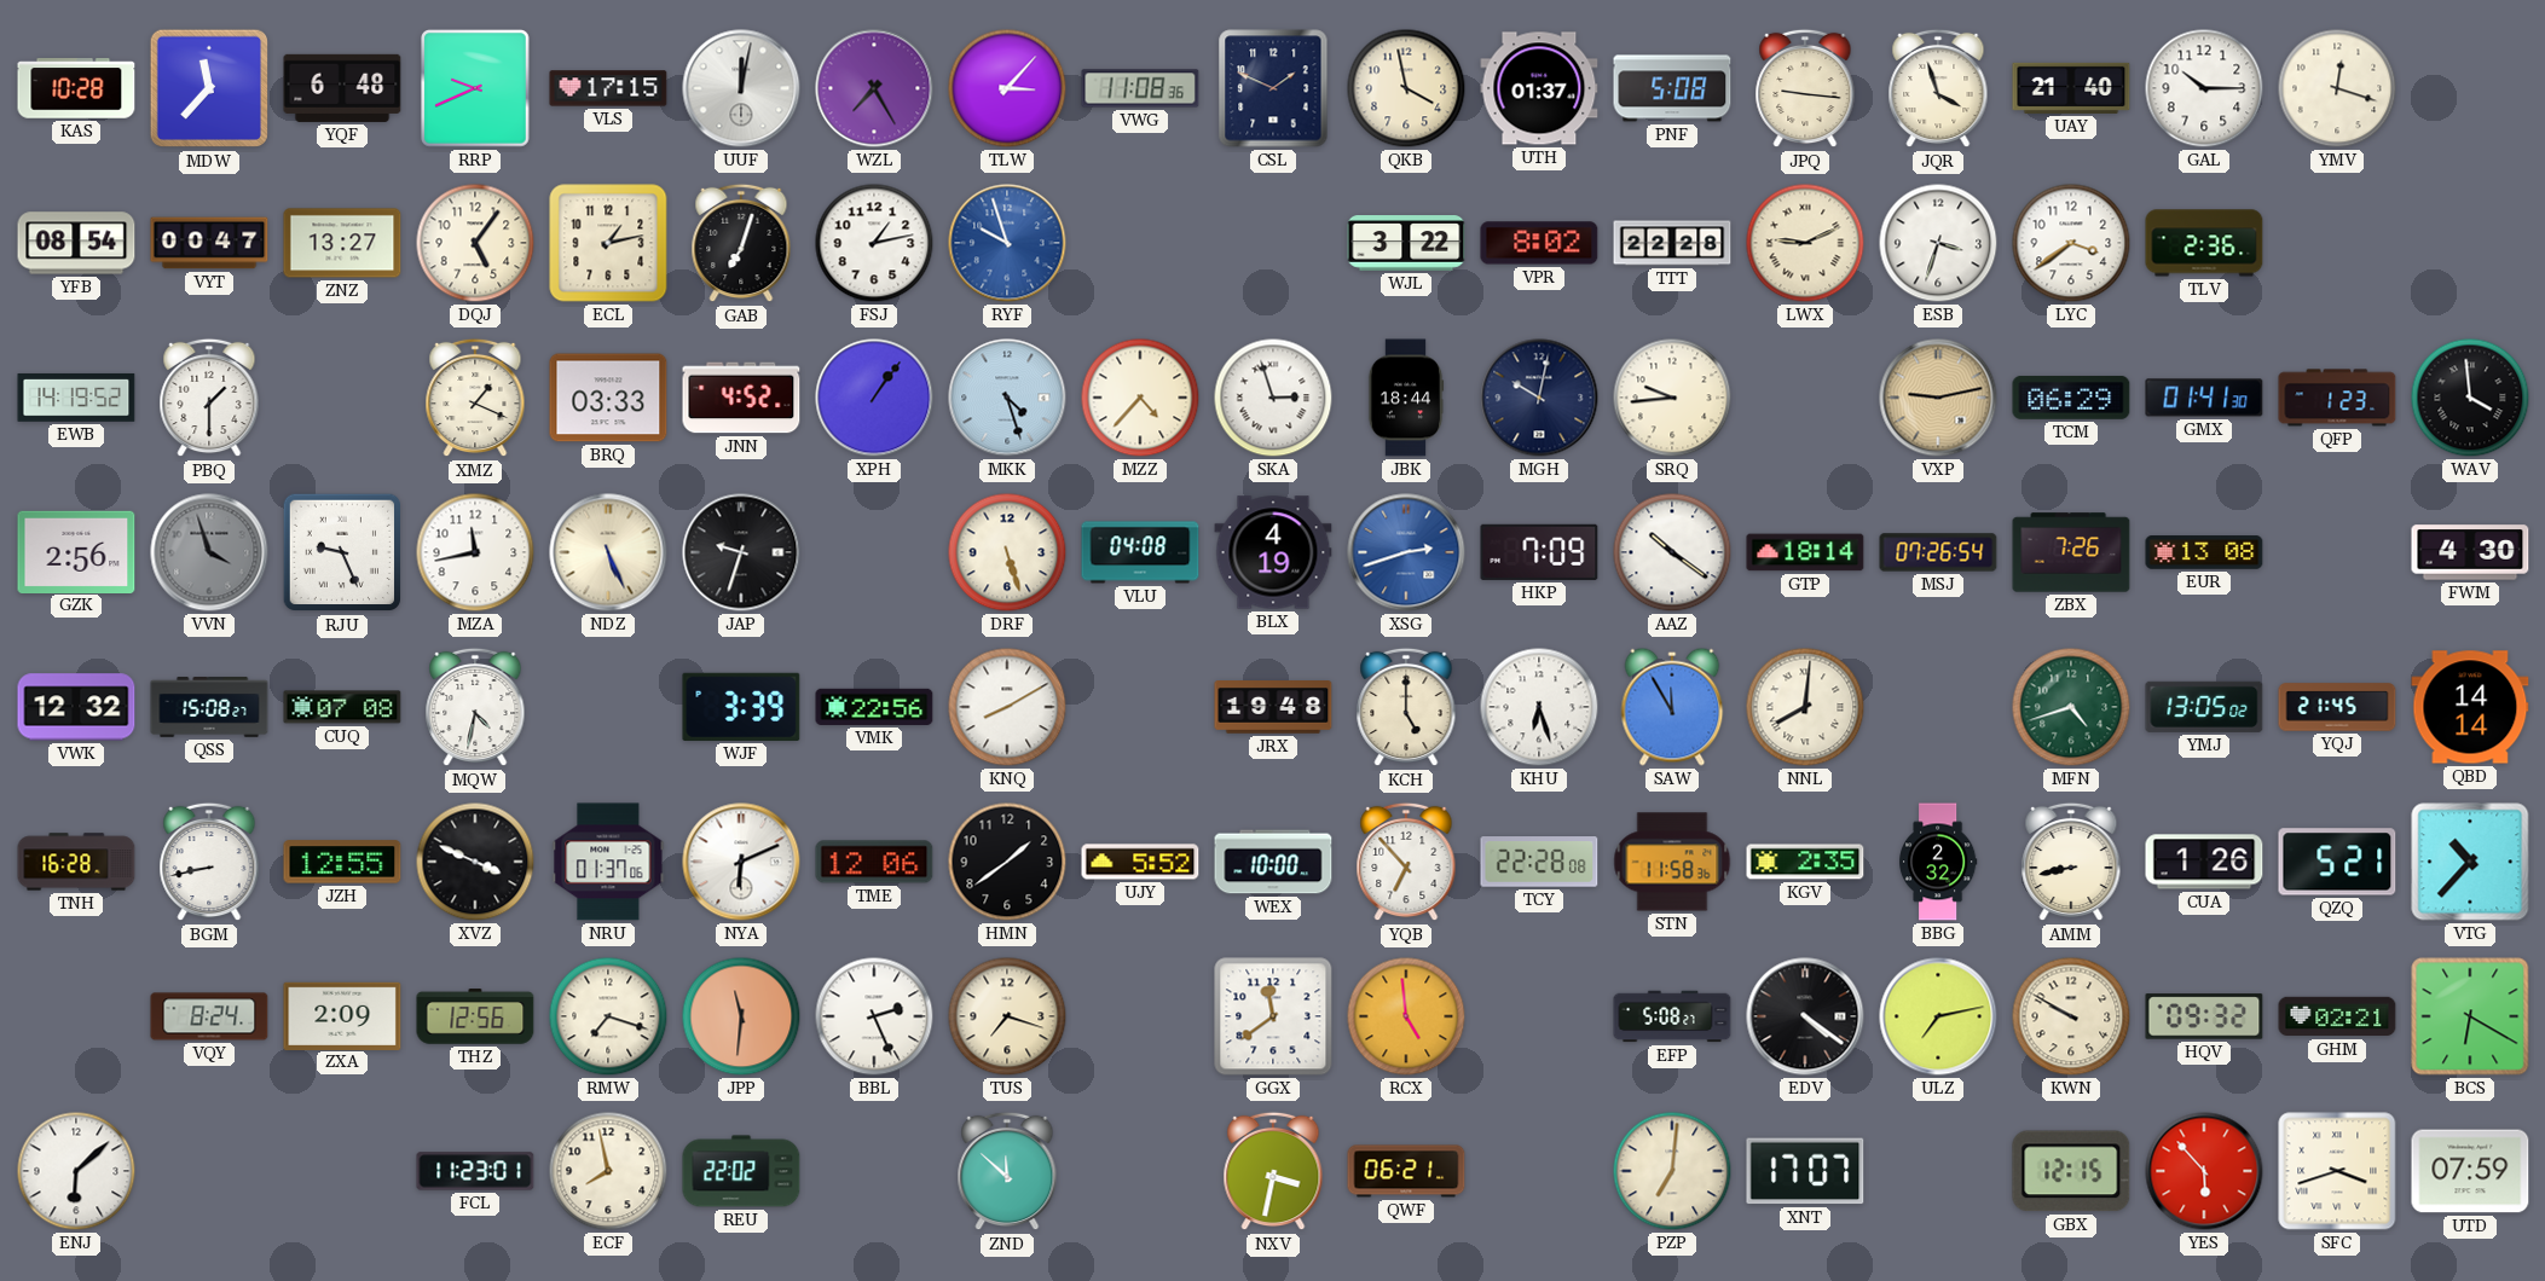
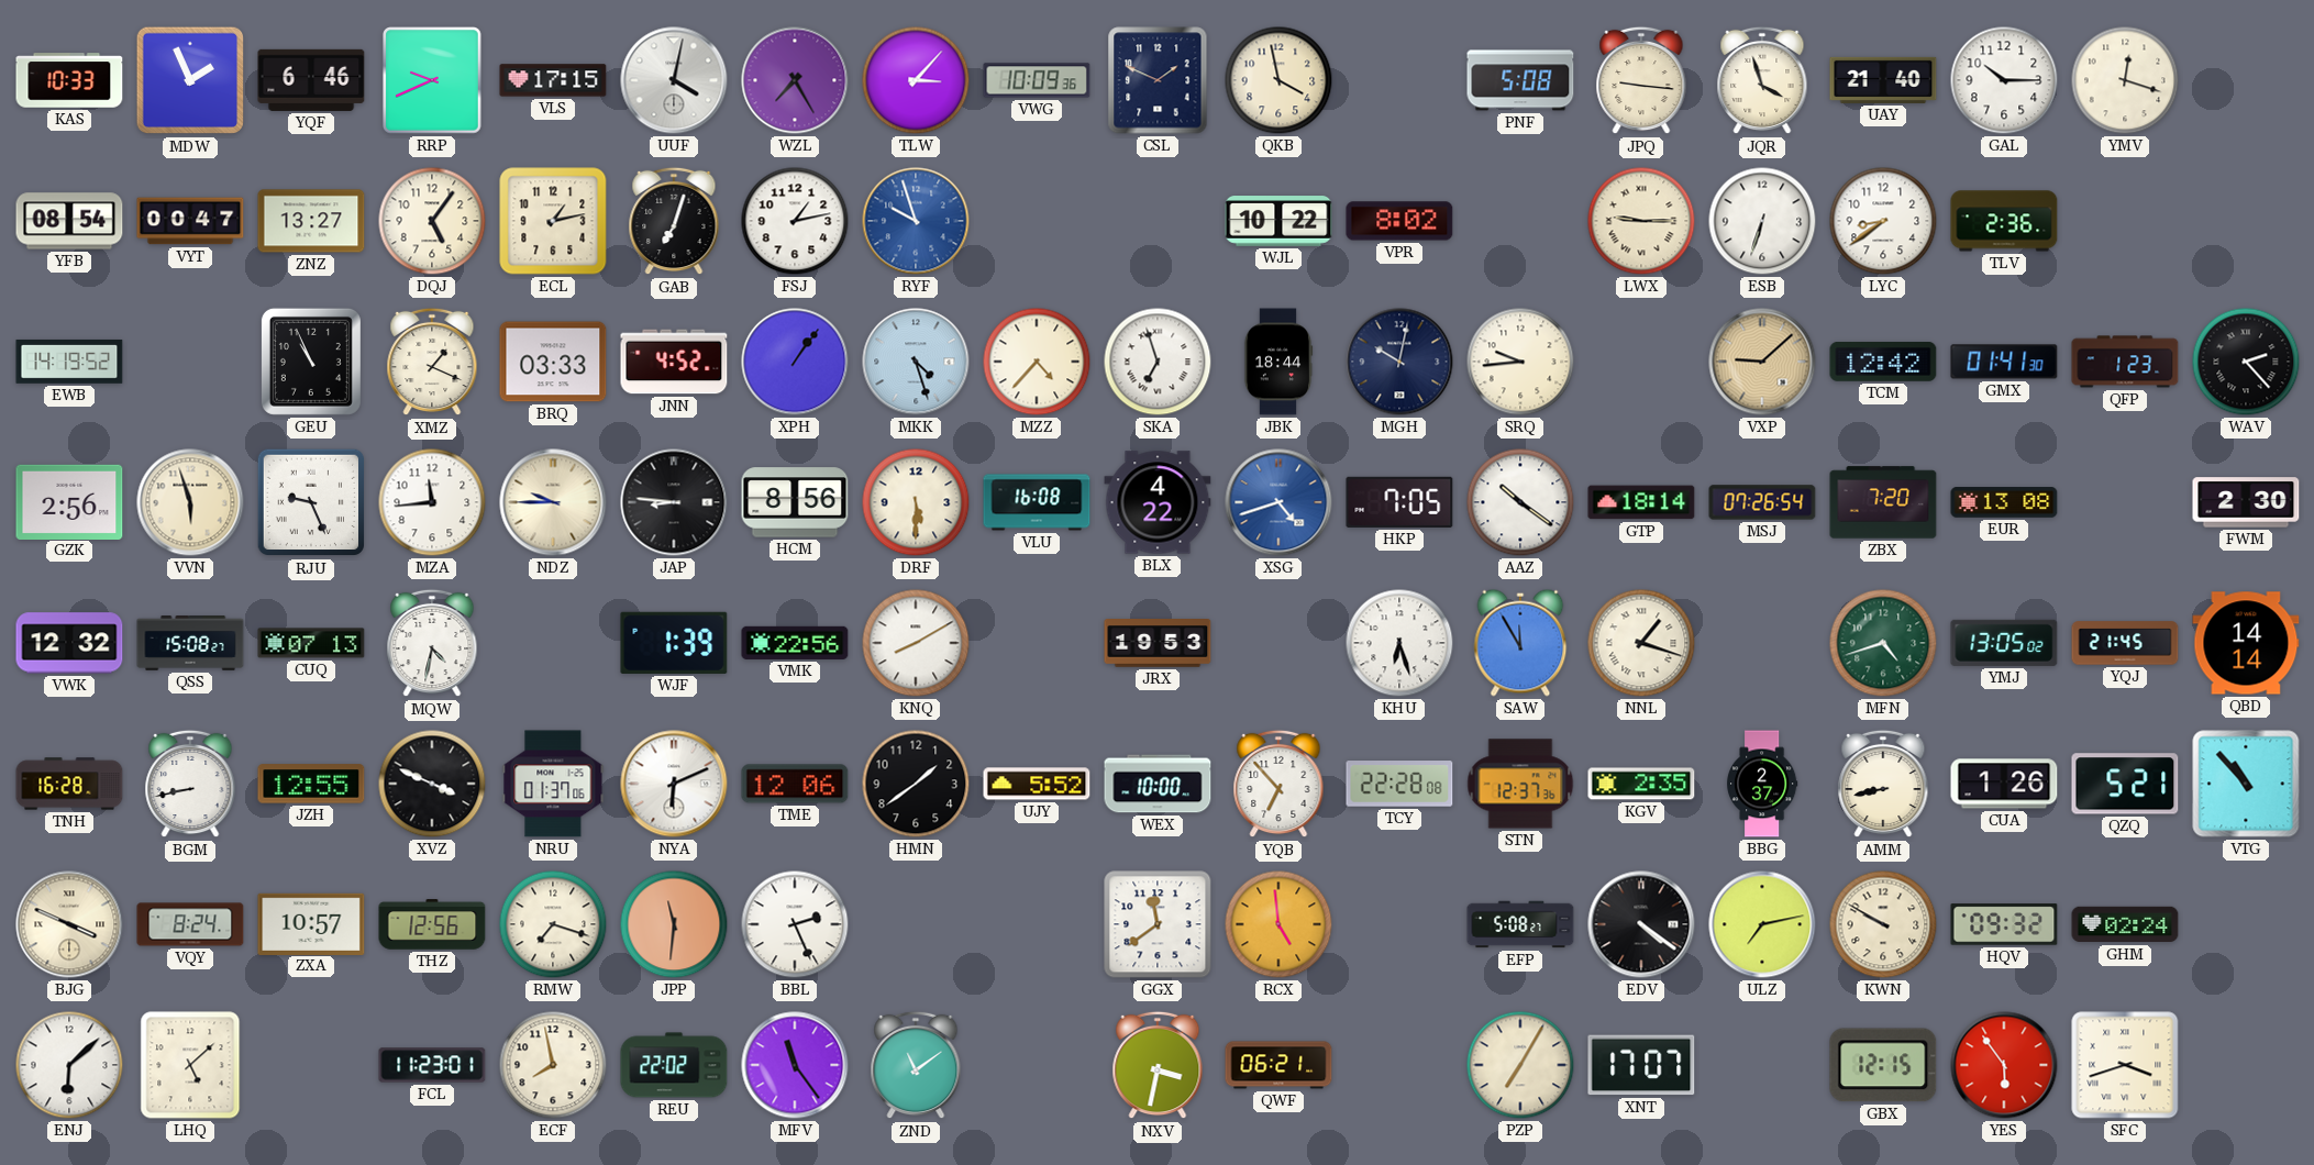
KAS: 10:28 -> 10:33 (69, 80)
MDW: 11:37 -> 1:56 (190, 80)
YQF: 6:48 -> 6:46 (311, 80)
UUF: 12:02 -> 4:02 (674, 80)
VWG: 11:08 -> 10:09 (1037, 80)
UTH: 01:37 -> none (1539, 88)
WJL: 3:22 -> 10:22 (1278, 221)
TTT: 22:28 -> none (1672, 243)
LWX: 9:11 -> 9:15 (1641, 221)
ESB: 3:33 -> 6:33 (1762, 221)
LYC: 3:39 -> 8:39 (1883, 221)
PBQ: 1:30 -> none (209, 398)
GEU: none -> 10:56 (311, 362)
SKA: 2:57 -> 6:57 (1158, 362)
VXP: 9:13 -> 9:08 (1762, 362)
TCM: 06:29 -> 12:42 (1883, 362)
WAV: 3:59 -> 2:23 (2246, 362)
VVN: 3:57 -> 5:57 (190, 502)
VVN dial: grey -> cream (190, 502)
MZA: 11:43 -> 11:44 (432, 502)
NDZ: 5:26 -> 9:45 (553, 502)
JAP: 9:33 -> 8:46 (674, 502)
HCM: none -> 8:56 (795, 502)
DRF: 5:27 -> 5:30 (916, 502)
VLU: 04:08 -> 16:08 (1037, 502)
BLX: 4:19 -> 4:22 (1158, 502)
XSG: 2:42 -> 4:42 (1278, 502)
HKP: 7:09 -> 7:05 (1399, 502)
ZBX: 7:26 -> 7:20 (1883, 502)
FWM: 4:30 -> 2:30 (2246, 502)
CUQ: 07:08 -> 07:13 (311, 643)
WJF: 3:39 -> 1:39 (674, 643)
JRX: 19:48 -> 19:53 (1158, 644)
KCH: 5:00 -> none (1406, 707)
NNL: 8:01 -> 1:18 (1641, 643)
STN: 11:58 -> 12:37 (1520, 784)
BBG: 2:32 -> 2:37 (1762, 784)
VTG: 10:37 -> 10:53 (2246, 784)
BJG: none -> 3:49 (69, 924)
ZXA: 2:09 -> 10:57 (311, 923)
TUS: 7:18 -> none (1007, 1016)
GHM: 02:21 -> 02:24 (2125, 924)
BCS: 6:20 -> none (2470, 1016)
LHQ: none -> 5:08 (190, 1065)
MFV: none -> 11:24 (795, 1065)
ZND: 11:52 -> 11:09 (916, 1065)
PZP: 7:01 -> 7:05 (1520, 1065)
YES: 5:53 -> 5:54 (2004, 1065)
UTD: 07:59 -> none (2470, 1171)
